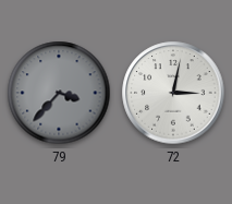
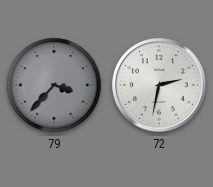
72: 3:02 -> 2:32 (159, 85)
